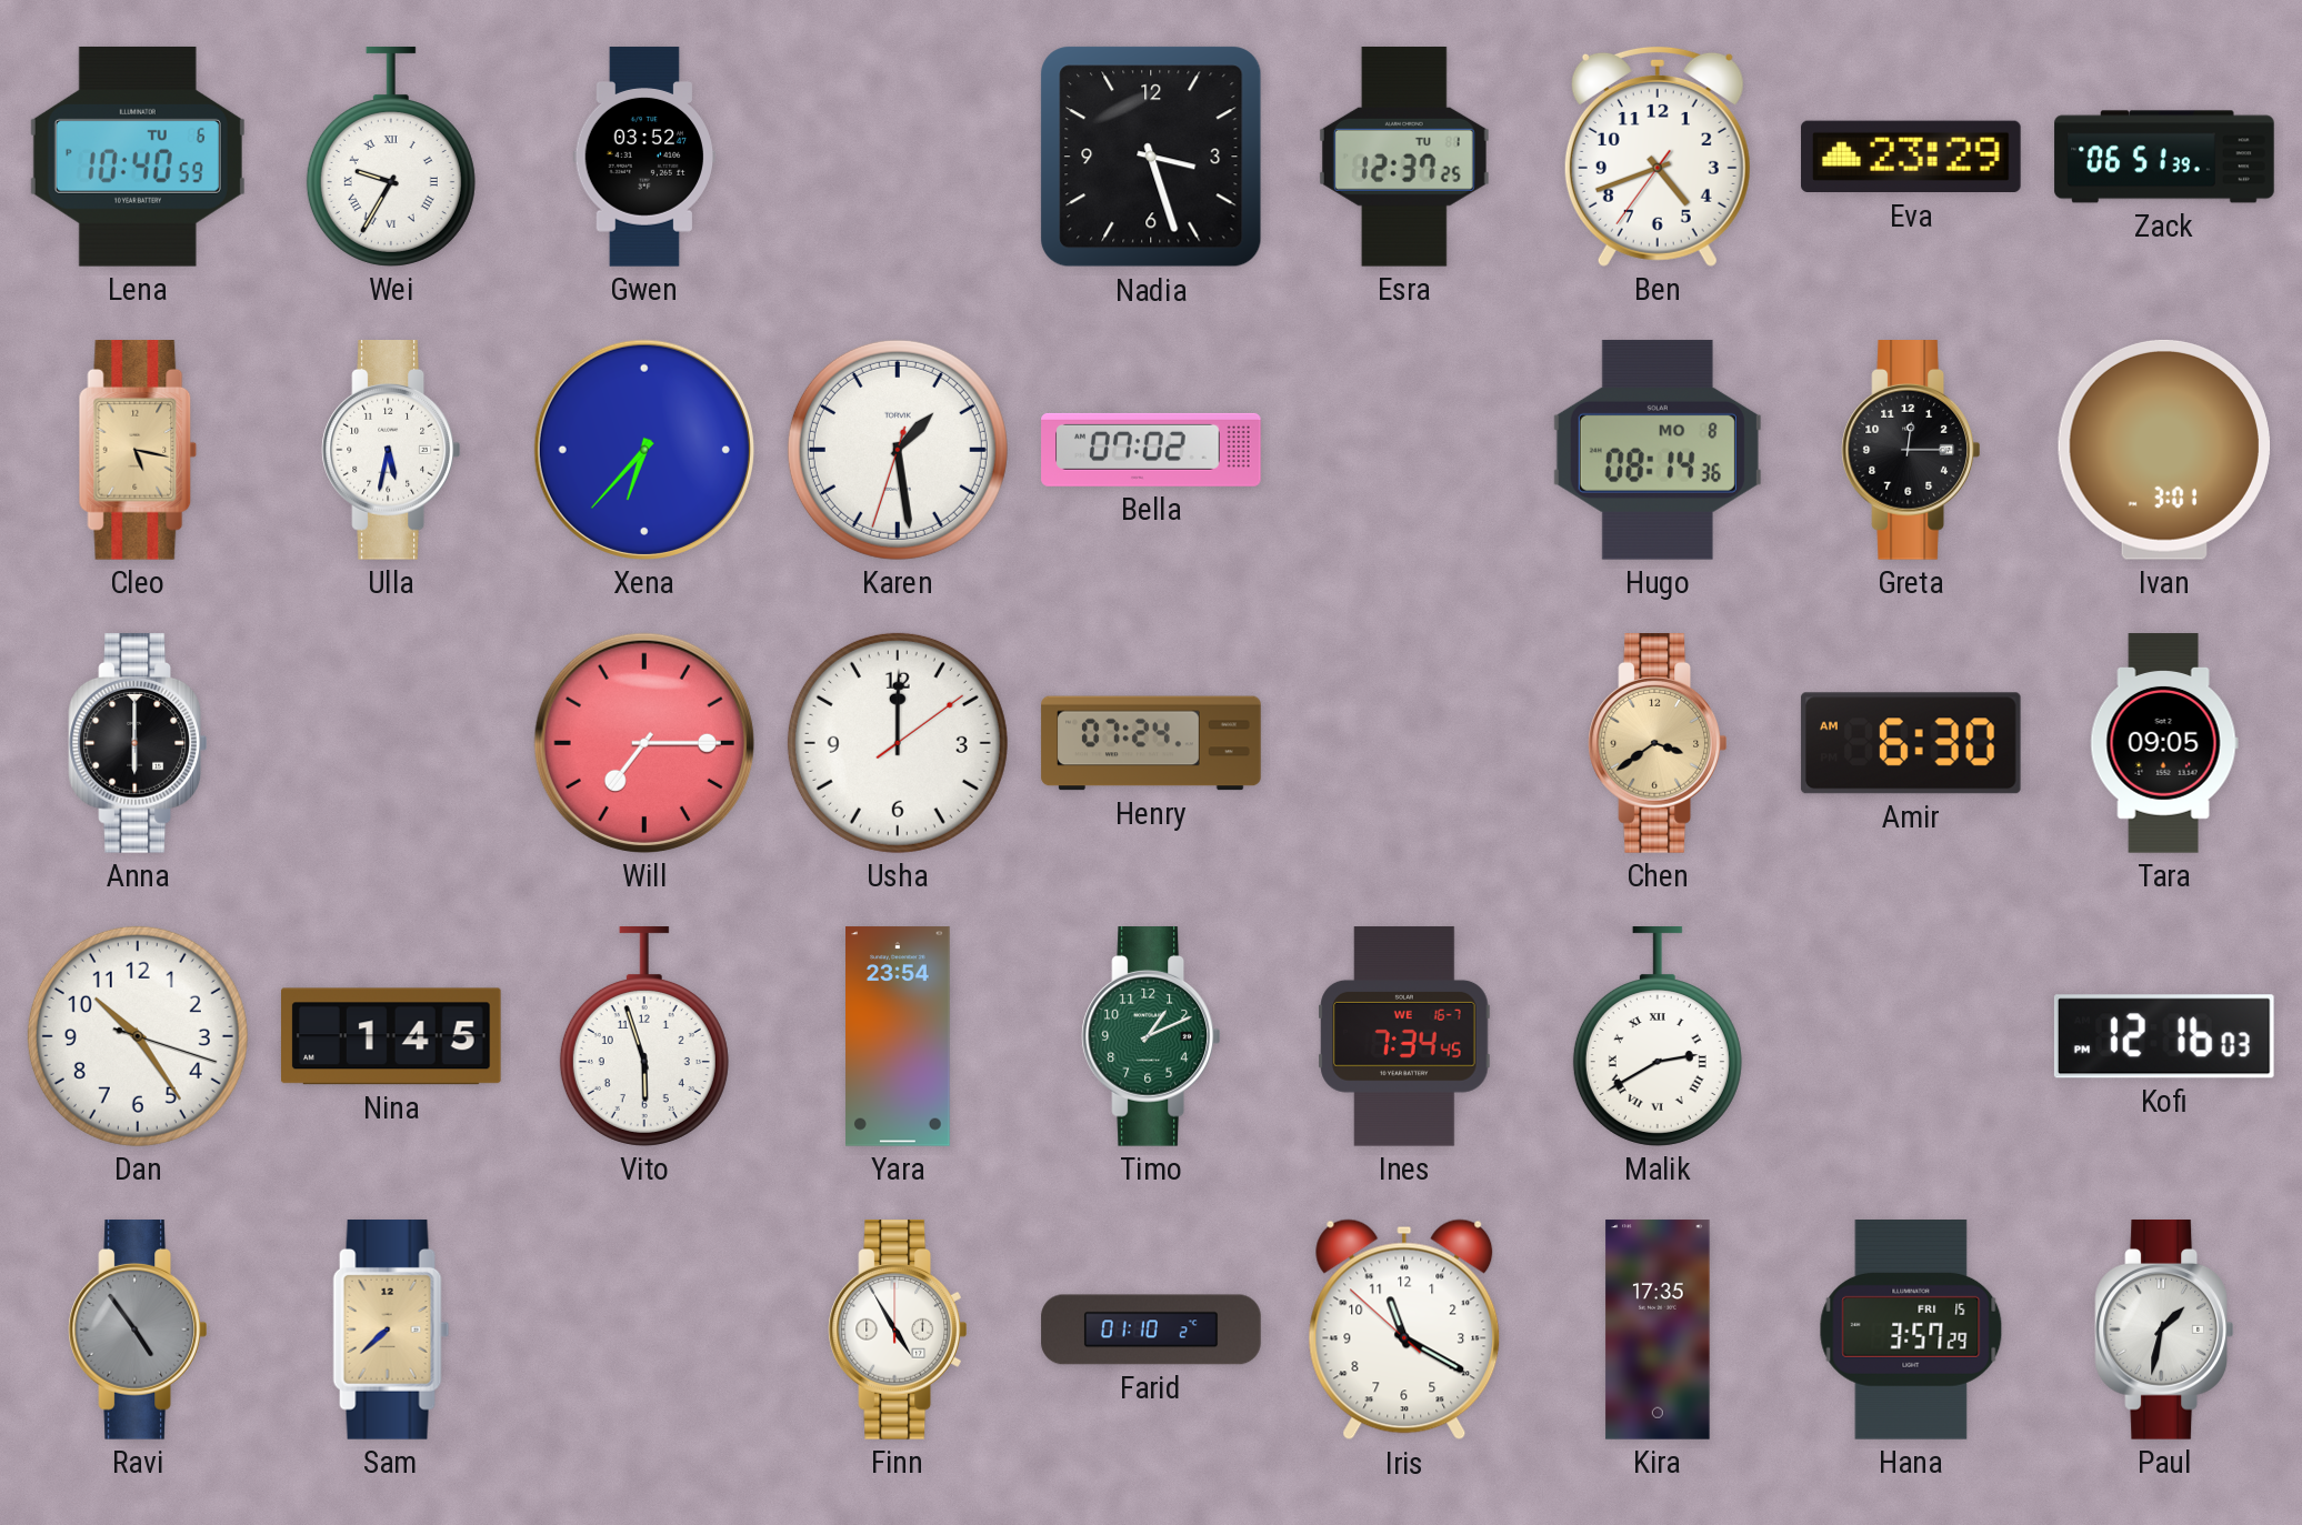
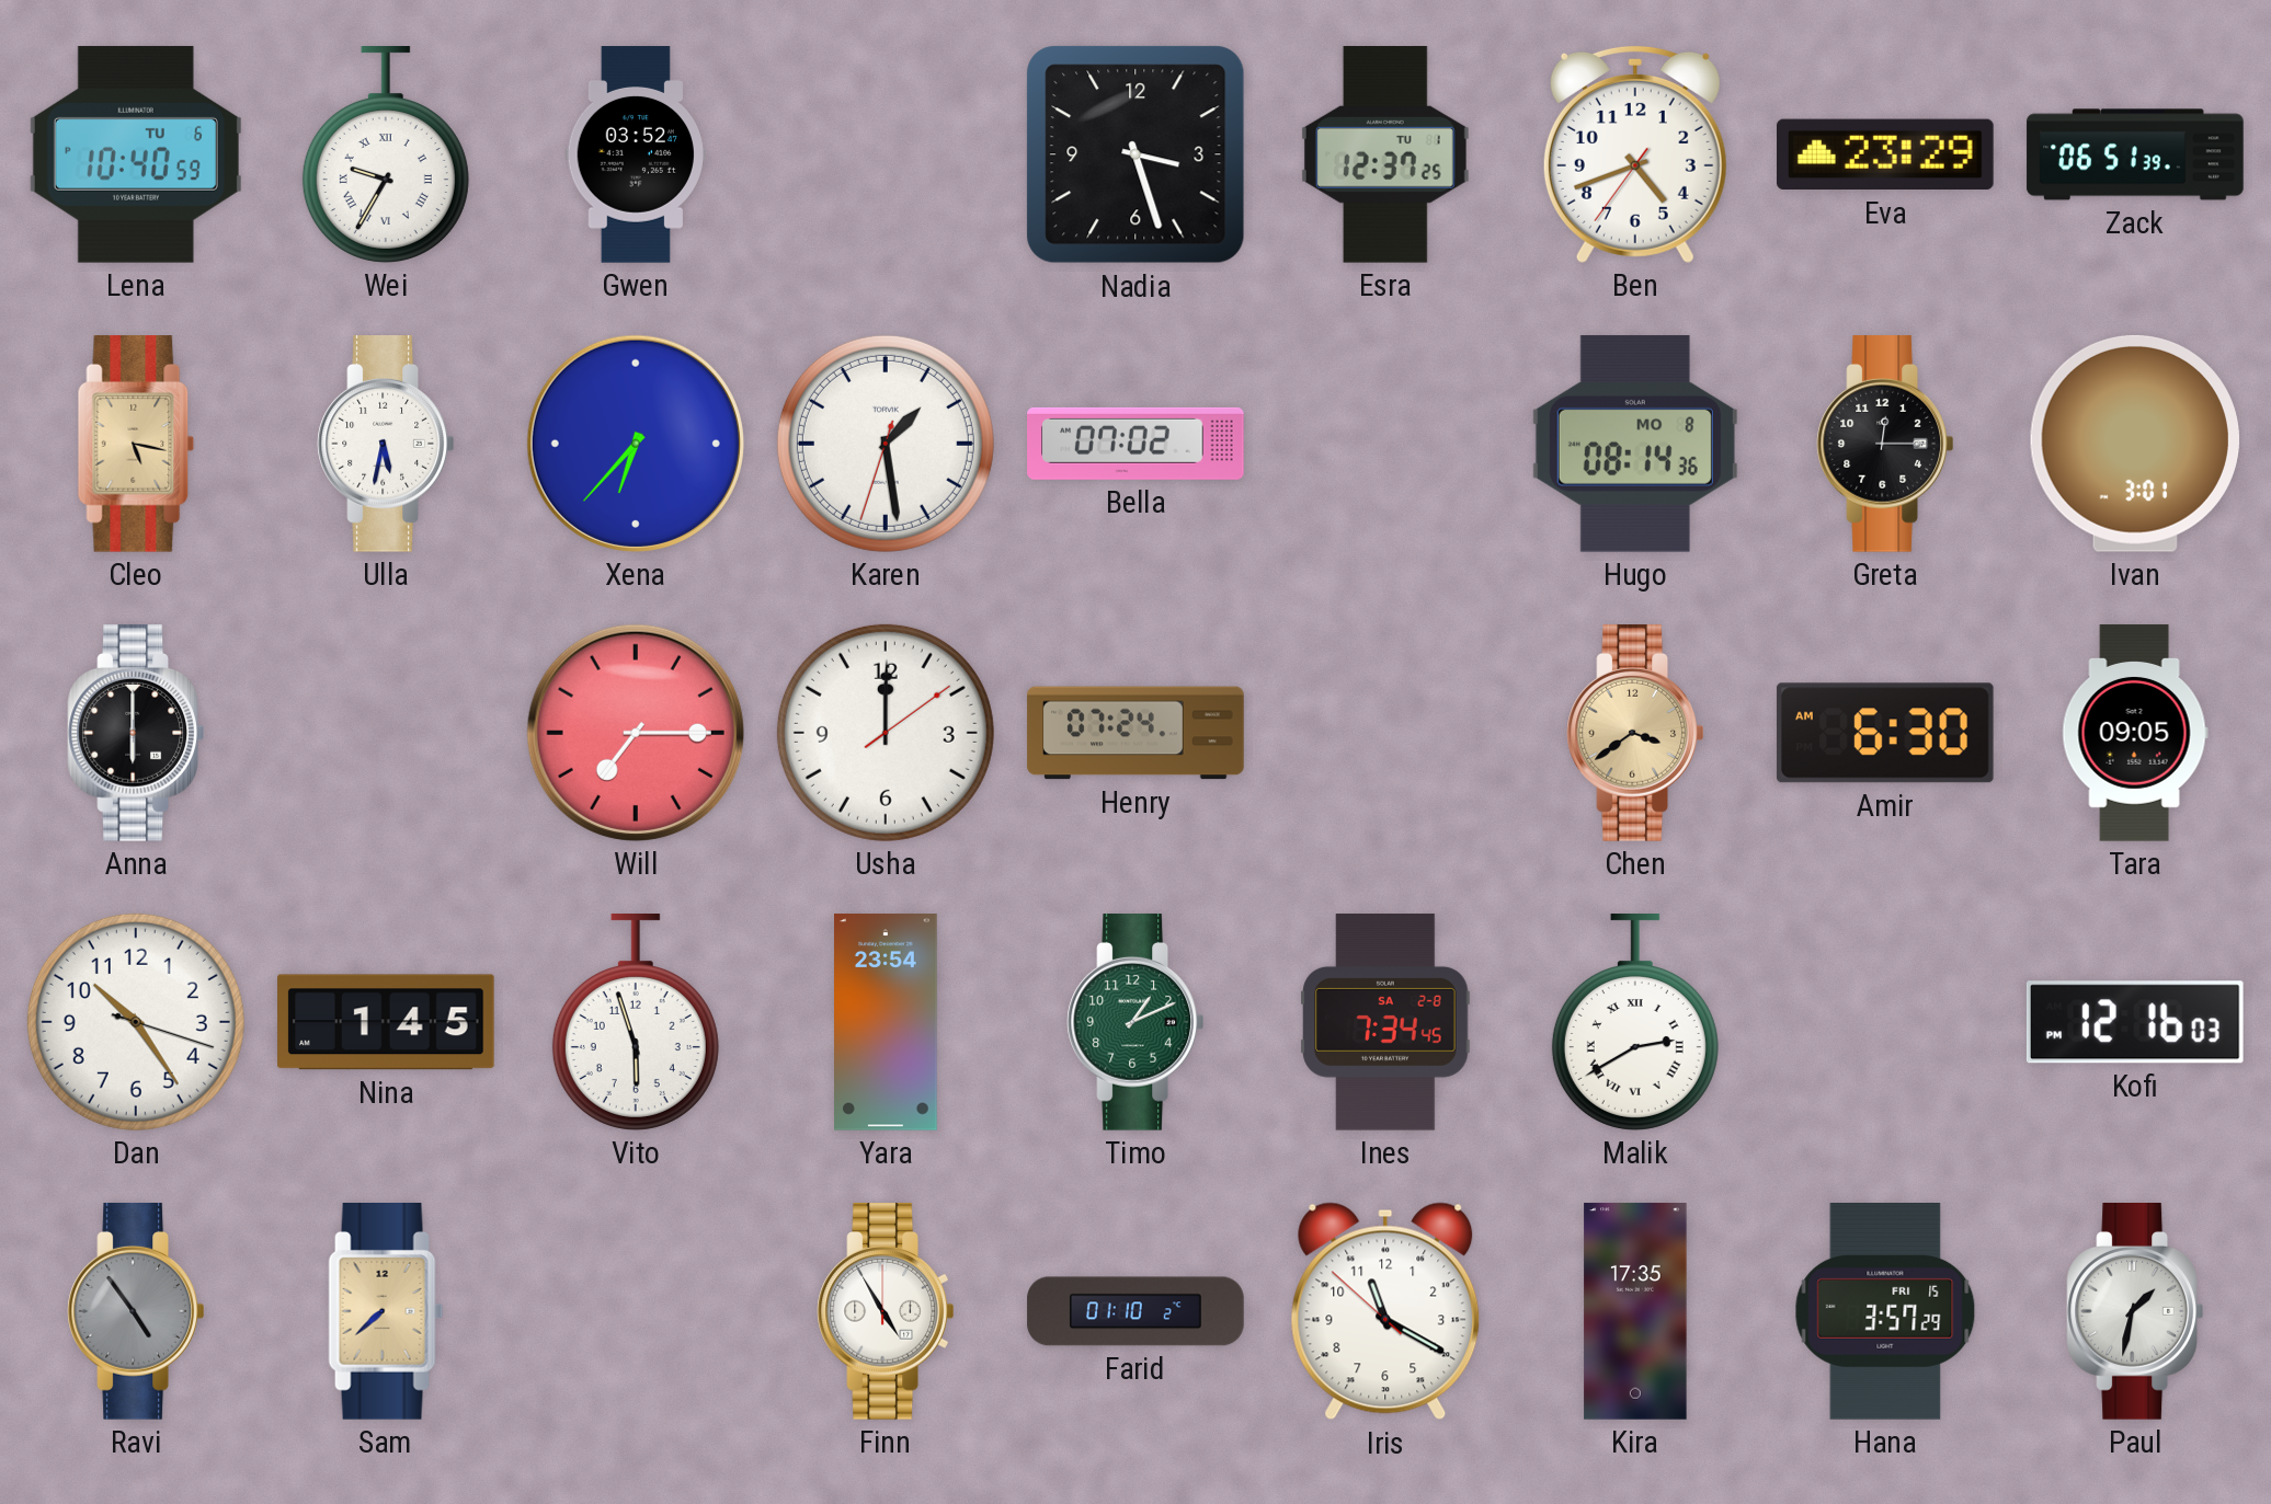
Ines date: WE 16-7 -> SA 2-8 (1385, 1022)
